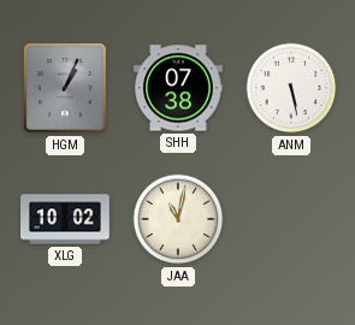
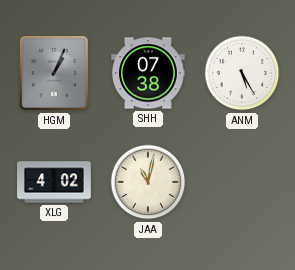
ANM: 5:28 -> 5:25 (242, 73)
XLG: 10:02 -> 4:02 (54, 182)
